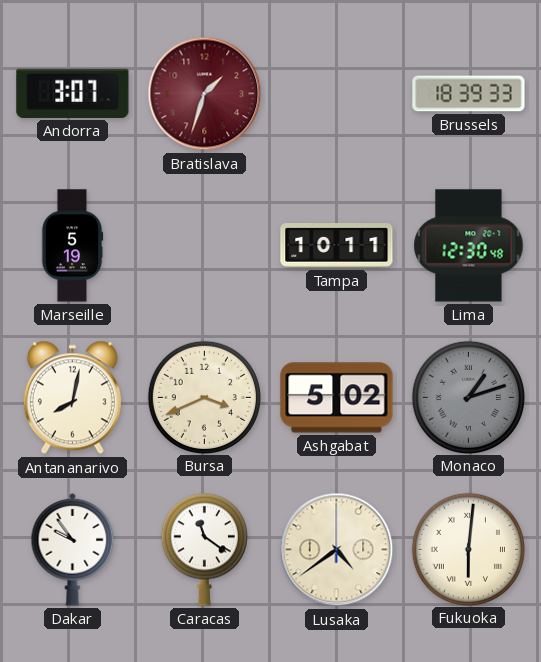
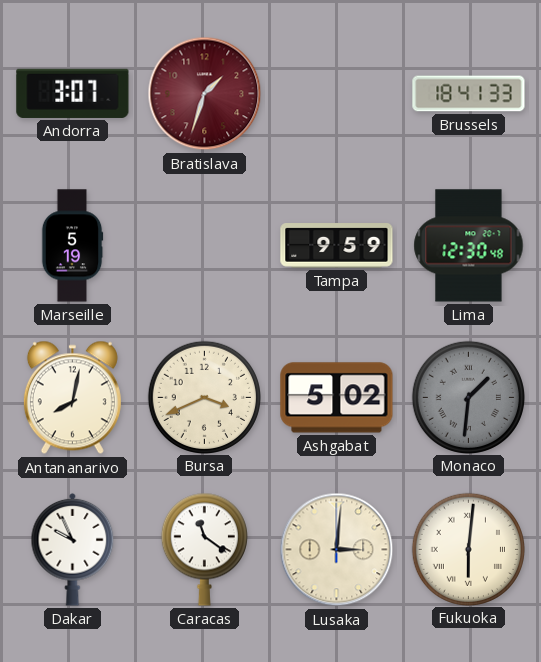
Brussels: 18:39 -> 18:41 (469, 94)
Tampa: 10:11 -> 9:59 (337, 246)
Monaco: 1:12 -> 1:31 (468, 397)
Dakar: 9:54 -> 9:56 (73, 549)
Lusaka: 4:39 -> 3:01 (337, 550)
